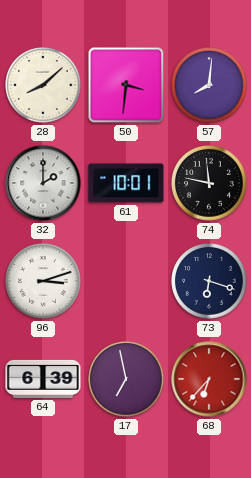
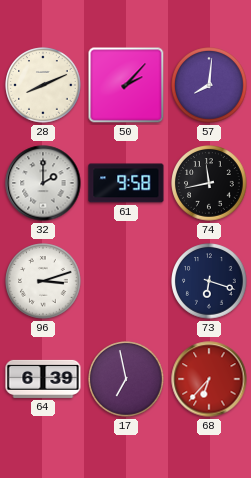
28: 8:08 -> 8:11 (43, 85)
50: 3:31 -> 2:07 (126, 85)
61: 10:01 -> 9:58 (126, 183)
74: 11:47 -> 11:43 (209, 183)
